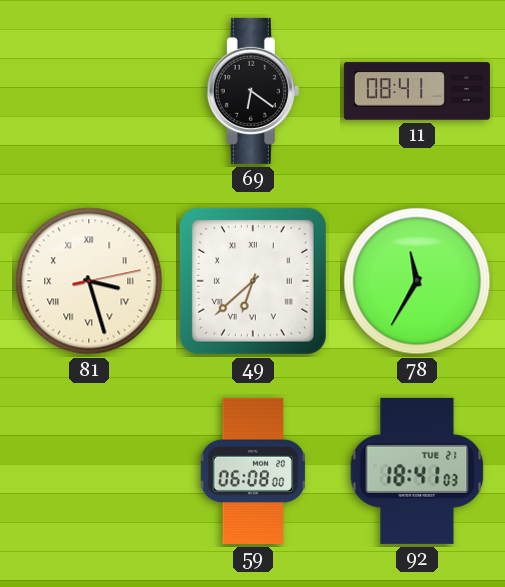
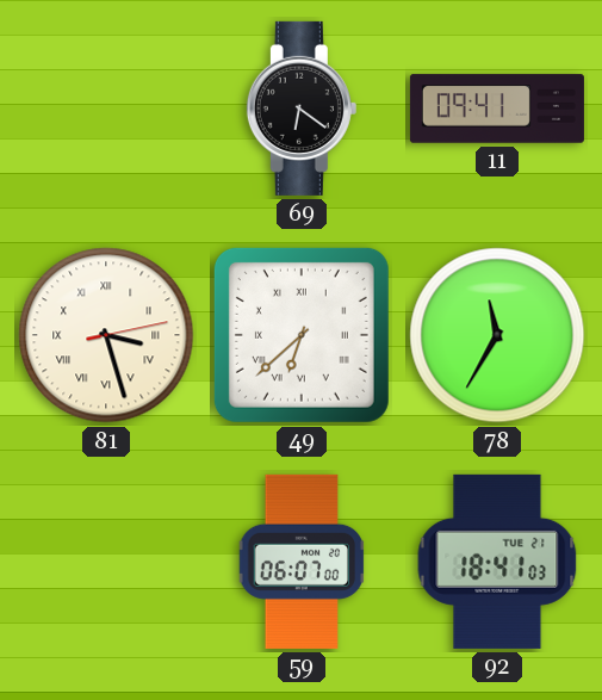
11: 08:41 -> 09:41 (497, 109)
59: 06:08 -> 06:07 (302, 562)
